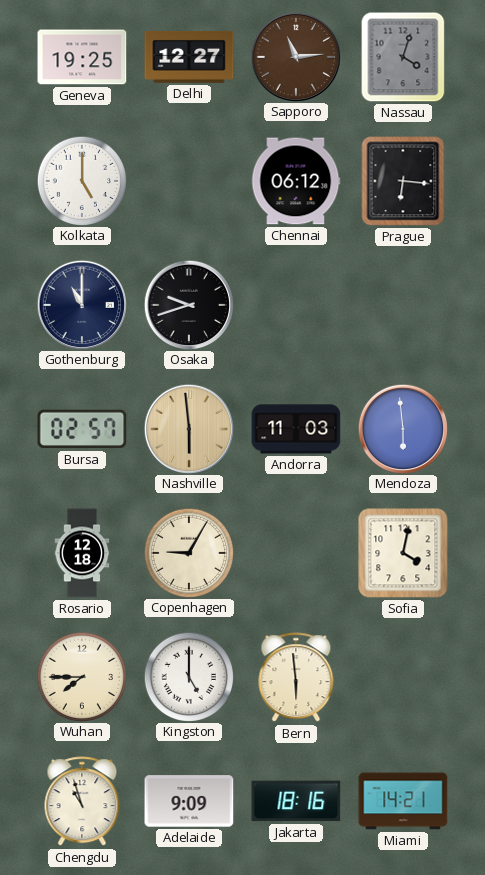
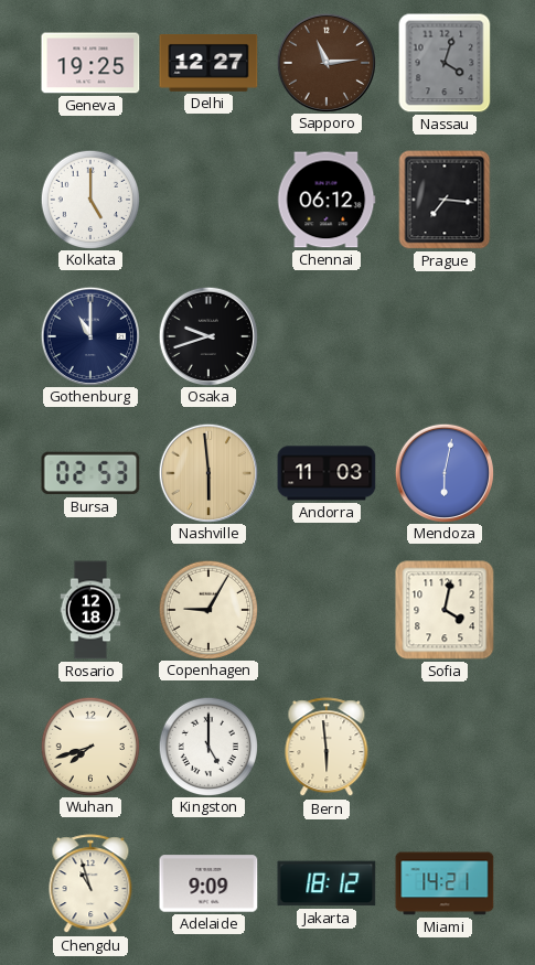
Prague: 6:16 -> 7:16 (445, 200)
Bursa: 02:57 -> 02:53 (90, 473)
Mendoza: 5:59 -> 6:02 (443, 472)
Wuhan: 7:45 -> 7:42 (89, 746)
Jakarta: 18:16 -> 18:12 (327, 883)
